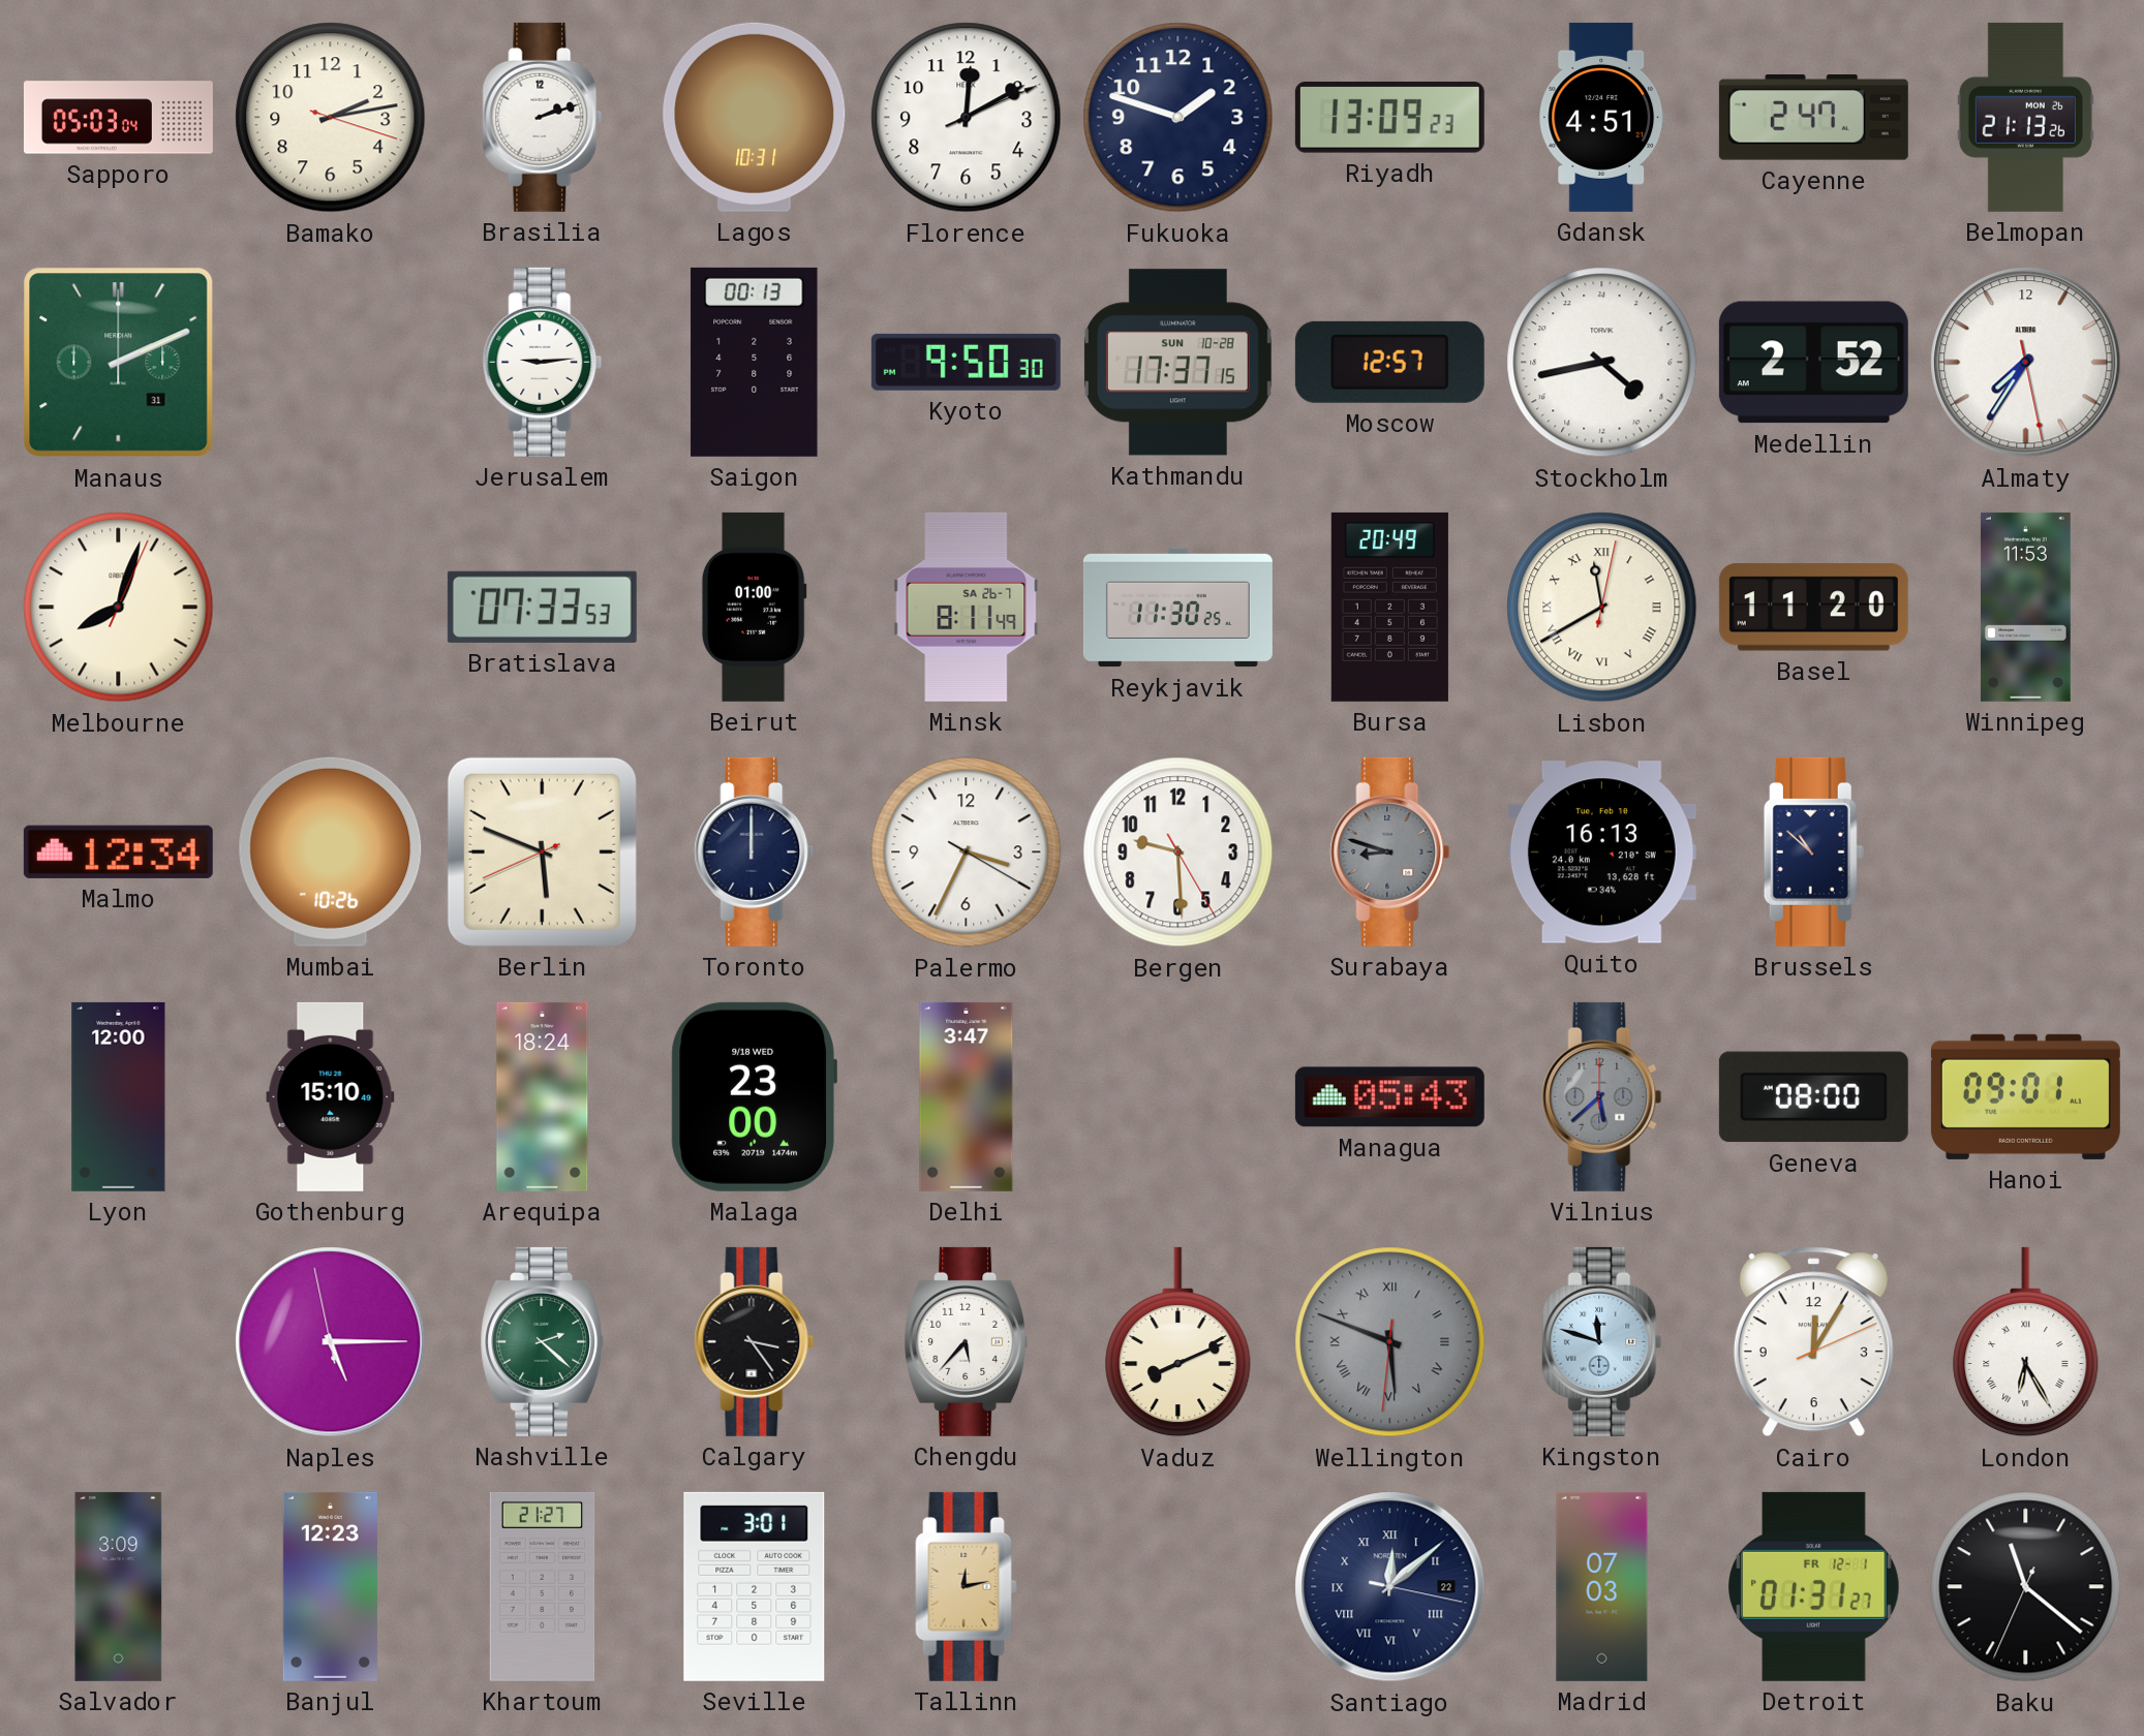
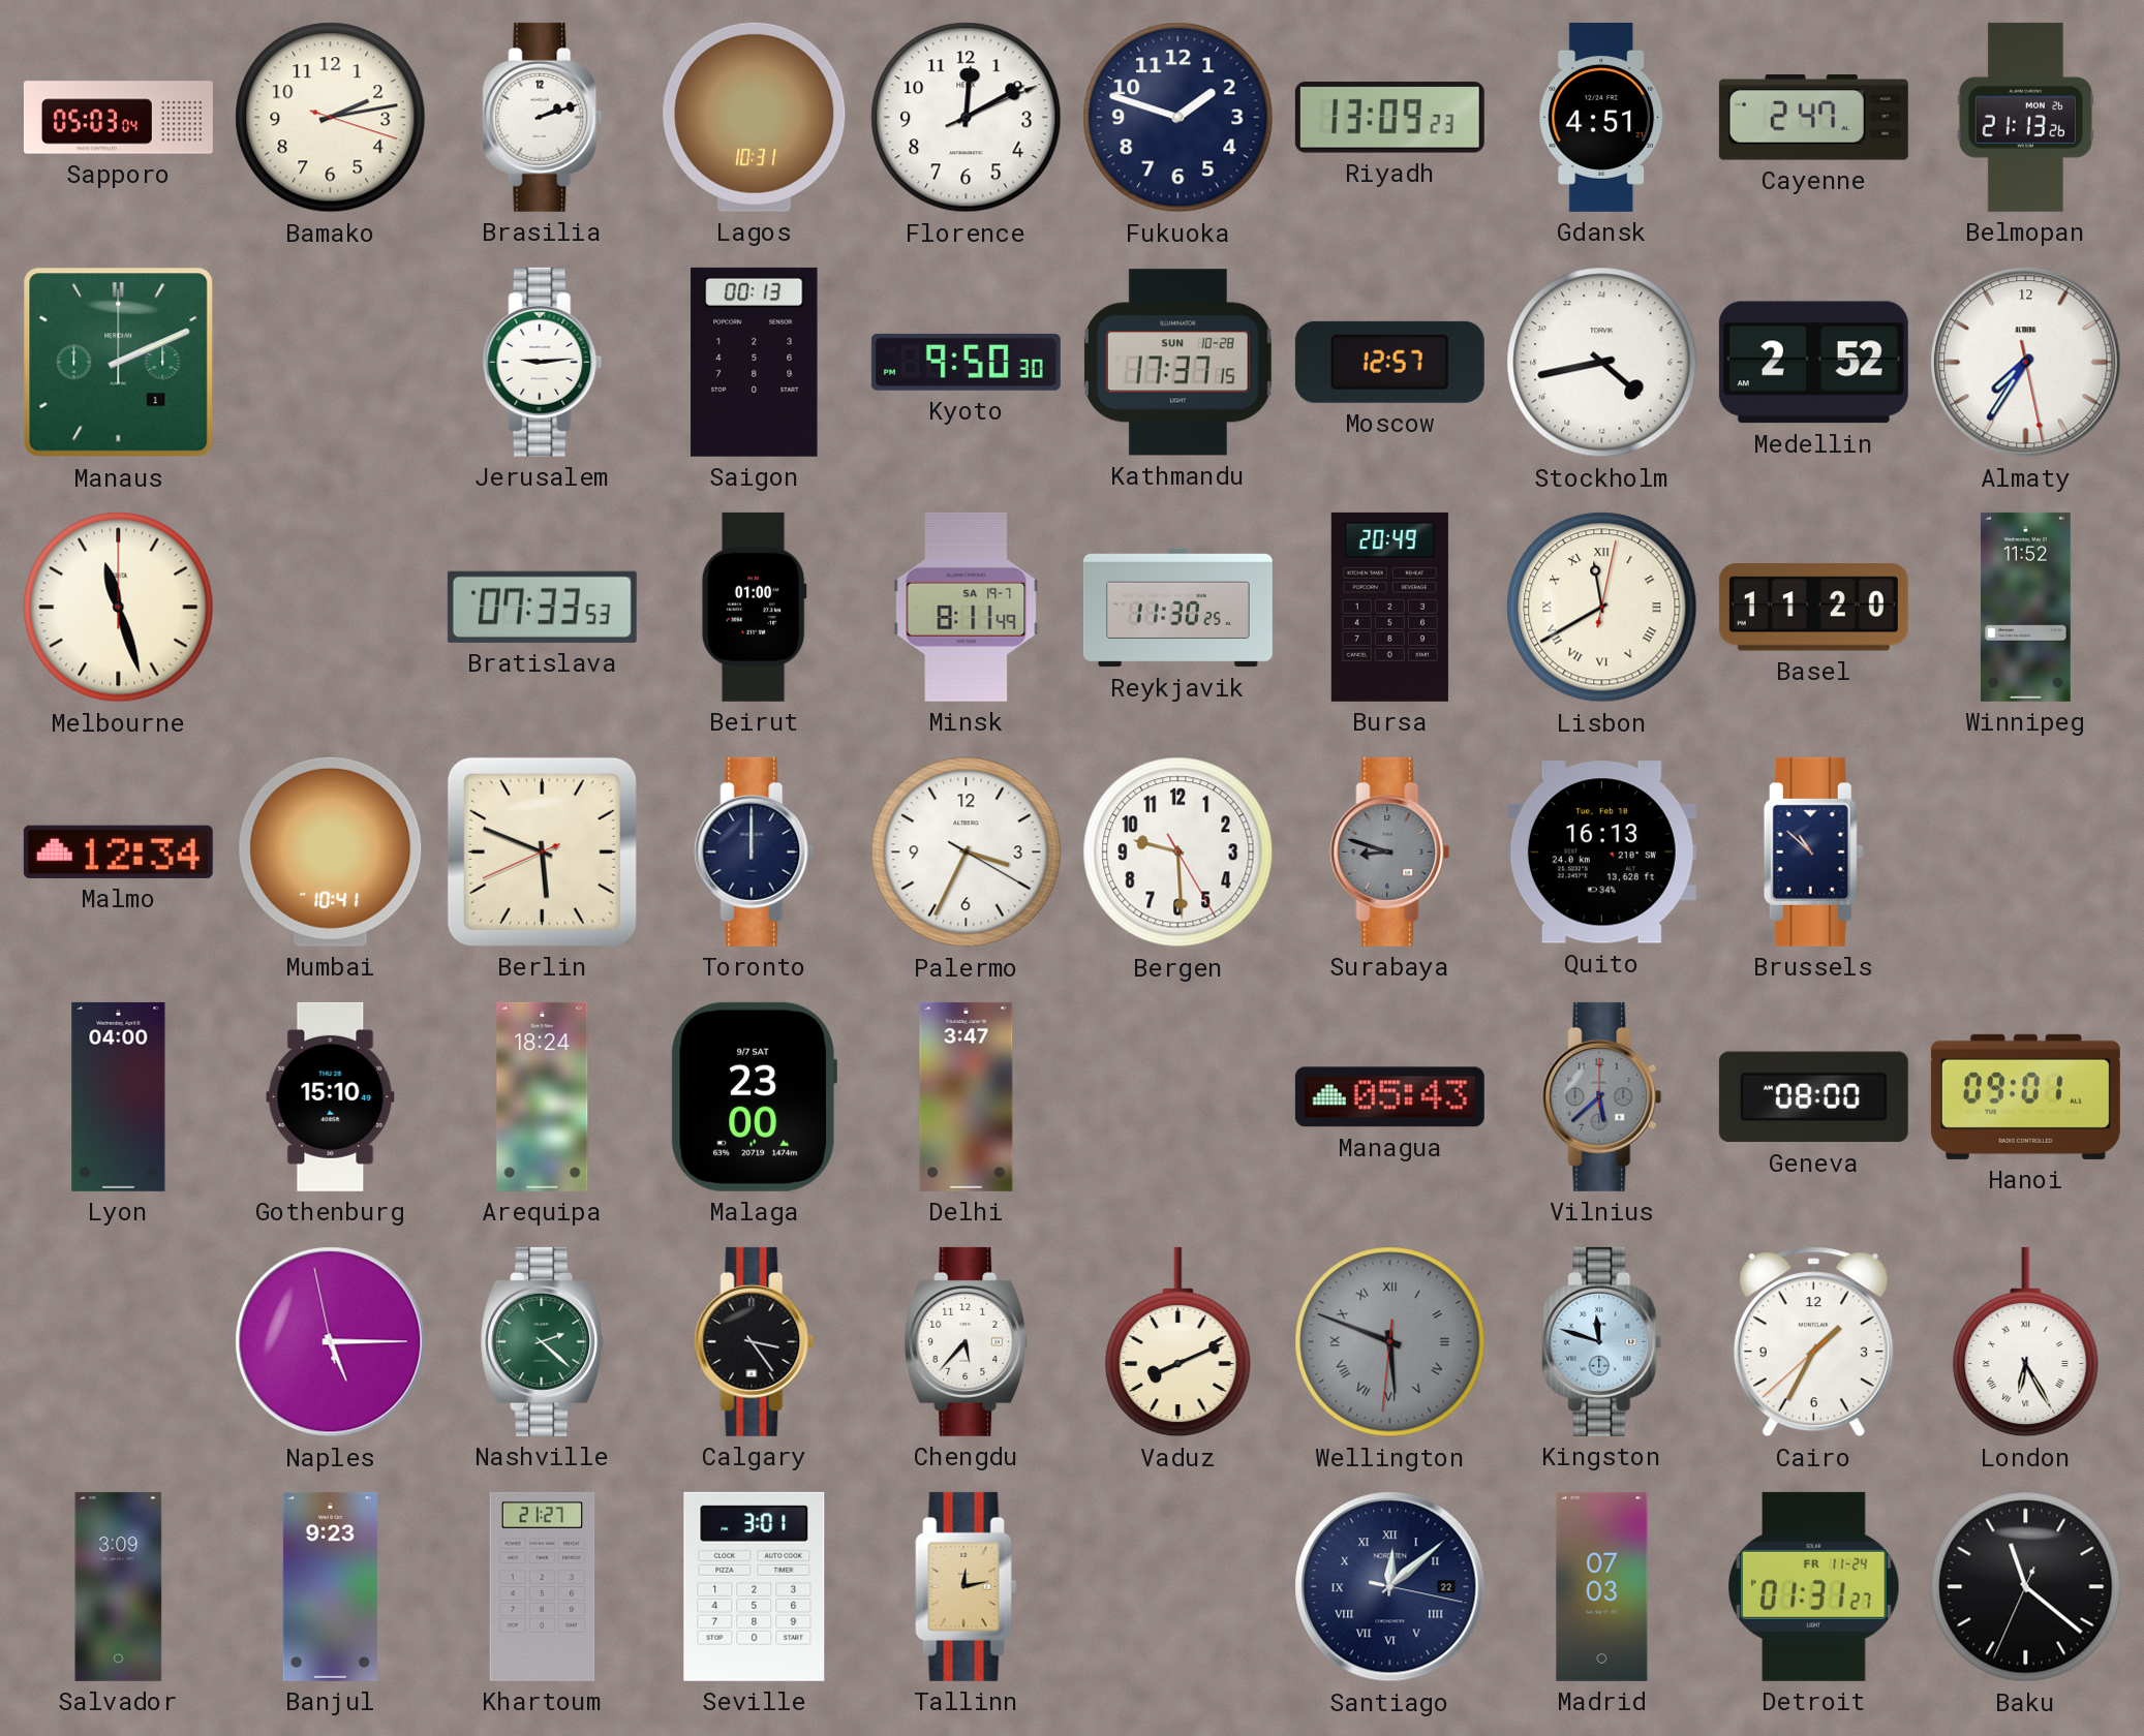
Manaus date: 31 -> 1 (119, 363)
Melbourne: 8:03 -> 11:27 (119, 608)
Minsk date: SA 26-7 -> SA 19-7 (967, 607)
Winnipeg: 11:53 -> 11:52 (2025, 607)
Mumbai: 10:26 -> 10:41 (331, 851)
Lyon: 12:00 -> 04:00 (119, 1096)
Malaga date: 9/18 WED -> 9/7 SAT (754, 1096)
Cairo: 12:05 -> 1:34 (1813, 1342)
Banjul: 12:23 -> 9:23 (330, 1586)
Detroit date: FR 12-1 -> FR 11-24 (1814, 1586)
